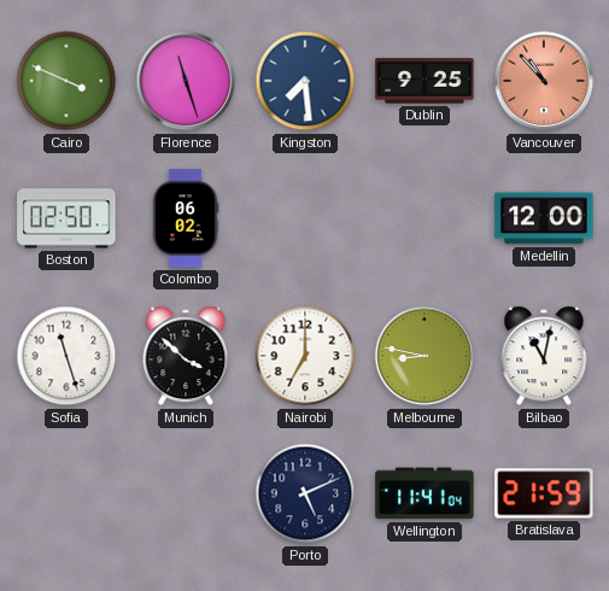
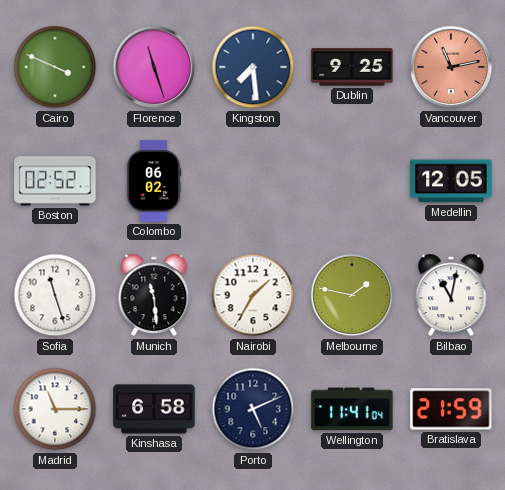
Vancouver: 10:53 -> 11:13 (451, 67)
Boston: 02:50 -> 02:52 (55, 181)
Medellin: 12:00 -> 12:05 (451, 181)
Munich: 3:52 -> 11:29 (154, 295)
Nairobi: 7:00 -> 1:35 (253, 295)
Melbourne: 8:47 -> 1:47 (352, 295)
Madrid: none -> 11:15 (55, 409)
Kinshasa: none -> 6:58 (154, 409)
